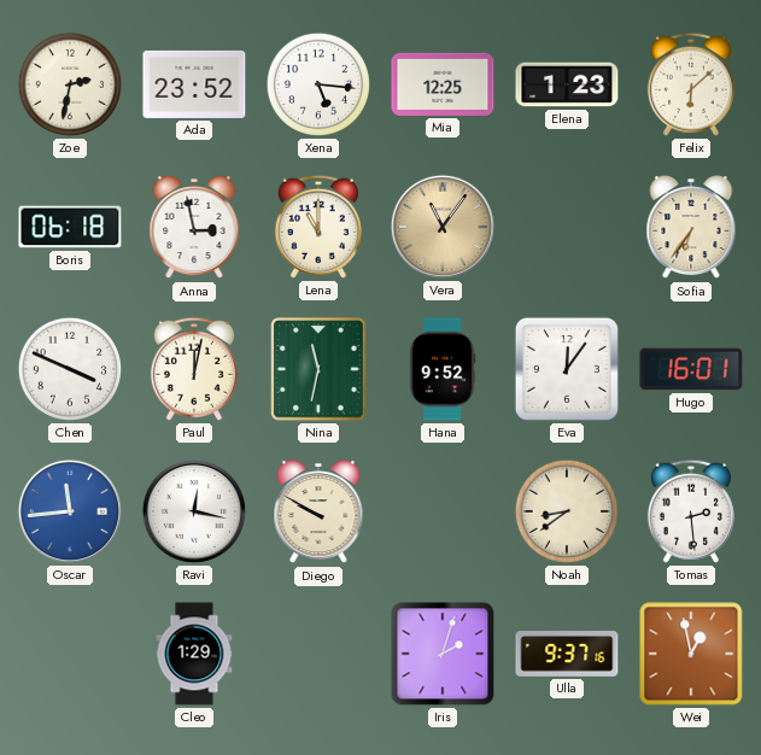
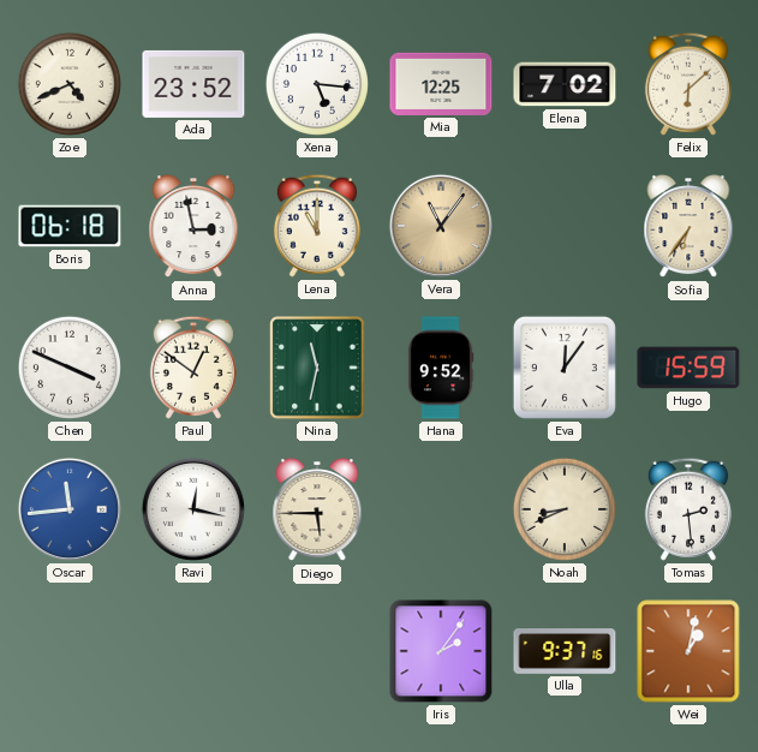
Zoe: 2:32 -> 4:41 (70, 84)
Elena: 1:23 -> 7:02 (565, 84)
Paul: 12:02 -> 12:51 (193, 368)
Hugo: 16:01 -> 15:59 (688, 368)
Diego: 9:50 -> 5:45 (317, 511)
Noah: 8:39 -> 8:41 (565, 509)
Cleo: 1:29 -> none (194, 654)
Iris: 2:03 -> 2:06 (441, 651)
Wei: 12:58 -> 1:02 (688, 651)
